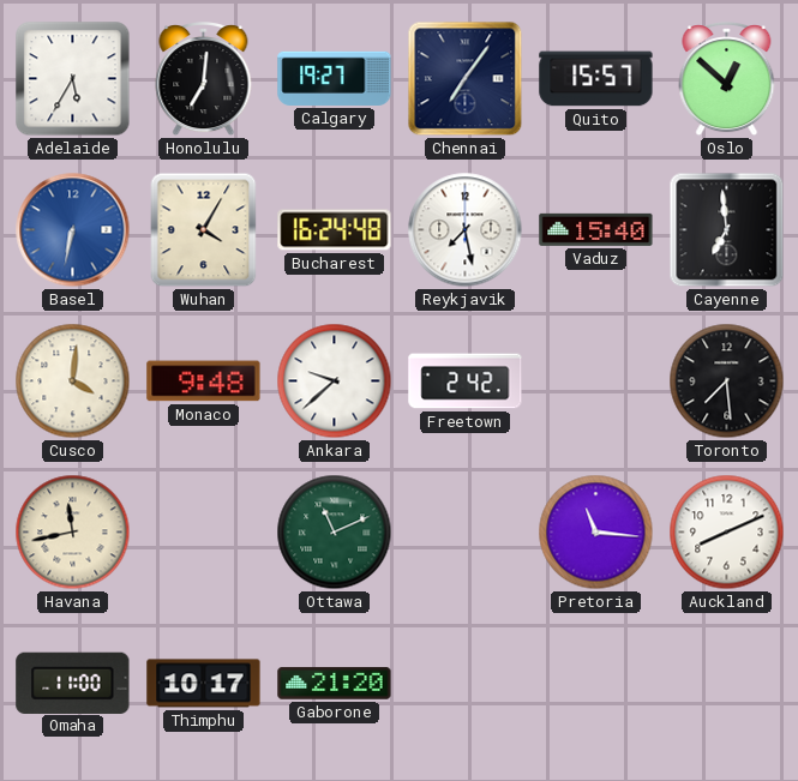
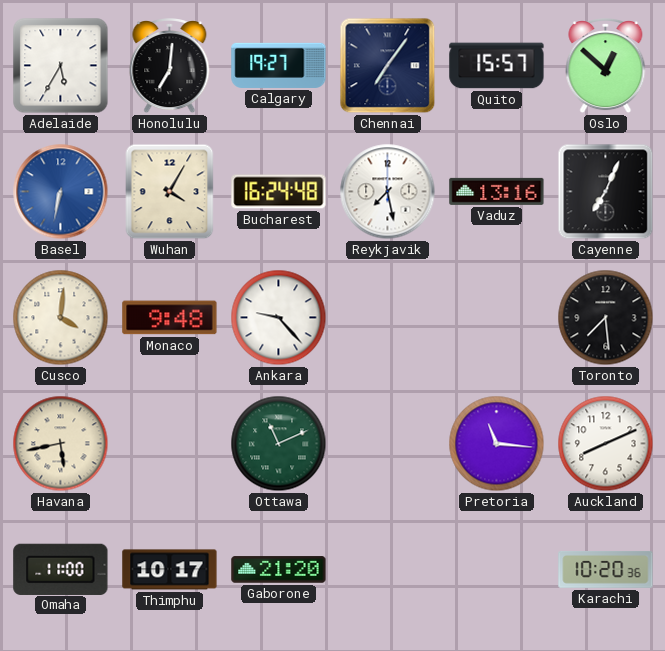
Vaduz: 15:40 -> 13:16 (497, 191)
Cayenne: 6:59 -> 7:04 (606, 192)
Ankara: 9:38 -> 9:23 (279, 318)
Freetown: 2:42 -> none (466, 382)
Havana: 11:43 -> 5:43 (61, 444)
Karachi: none -> 10:20 (606, 569)
